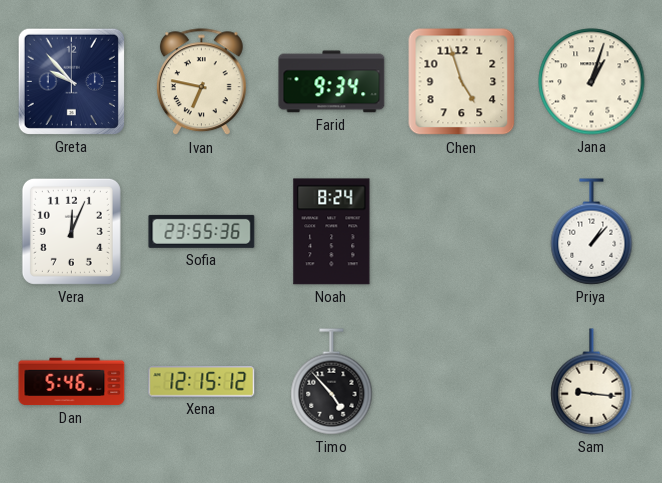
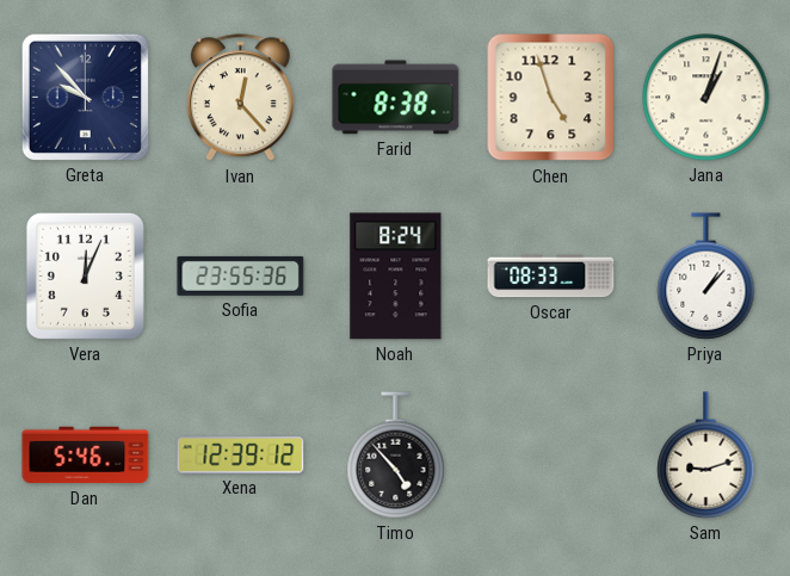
Ivan: 6:47 -> 12:23 (240, 98)
Farid: 9:34 -> 8:38 (396, 98)
Oscar: none -> 08:33 (551, 277)
Xena: 12:15 -> 12:39 (241, 456)
Sam: 9:16 -> 9:12 (706, 456)
